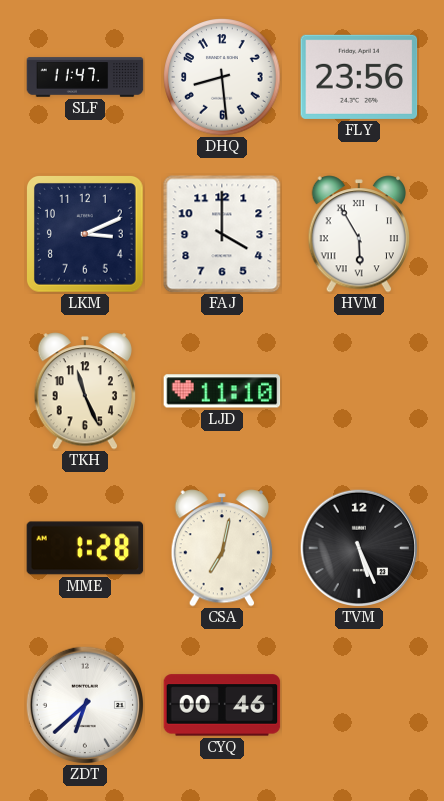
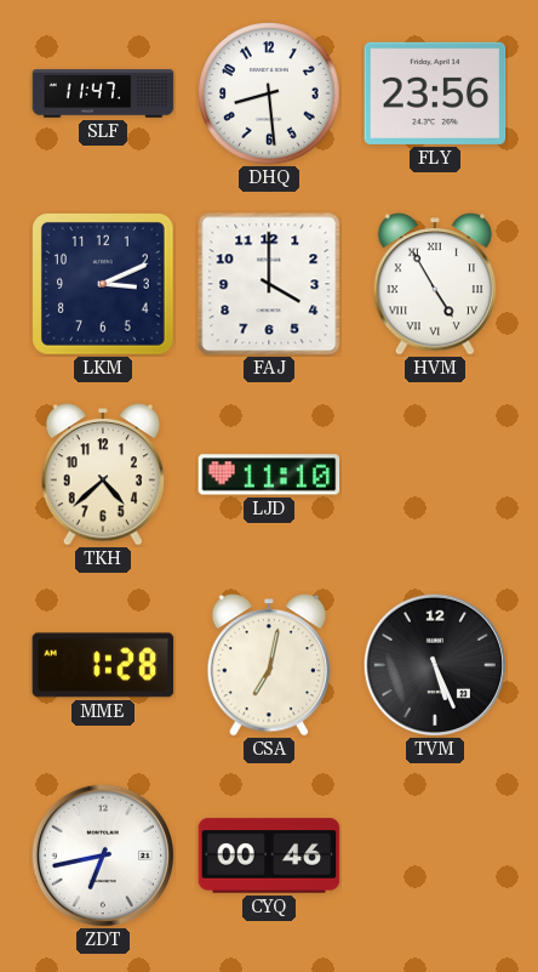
HVM: 5:55 -> 4:55 (434, 284)
TKH: 11:26 -> 4:38 (102, 474)
ZDT: 6:38 -> 6:43 (102, 854)
